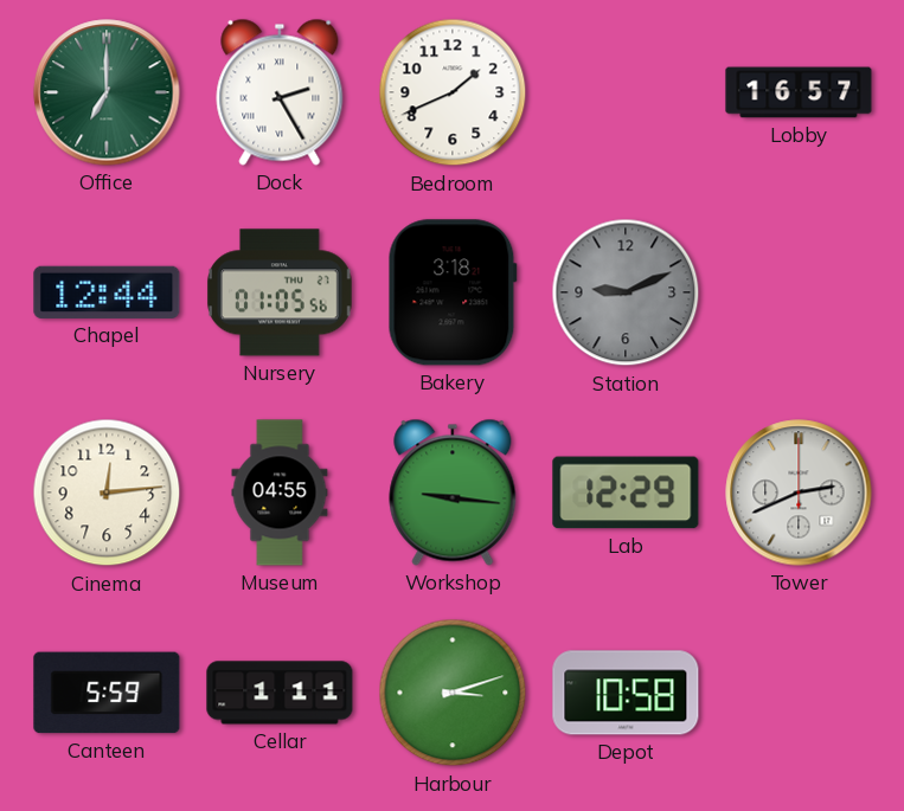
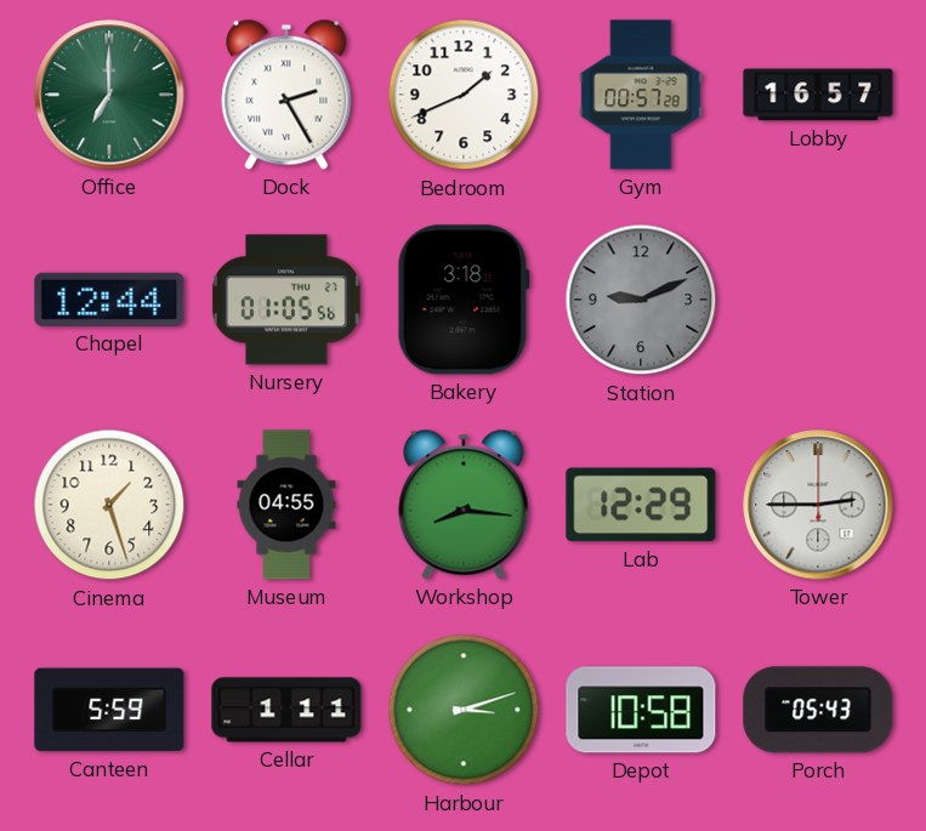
Gym: none -> 00:57 (641, 95)
Cinema: 12:14 -> 1:27 (109, 505)
Workshop: 9:16 -> 8:16 (464, 505)
Tower: 2:41 -> 2:45 (818, 505)
Porch: none -> 05:43 (818, 710)
